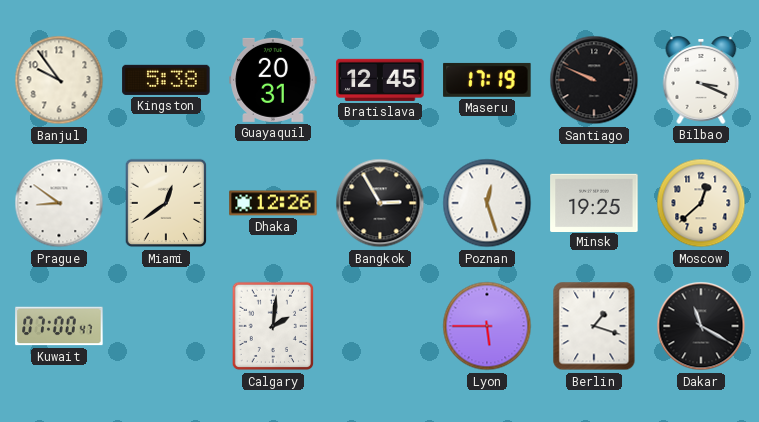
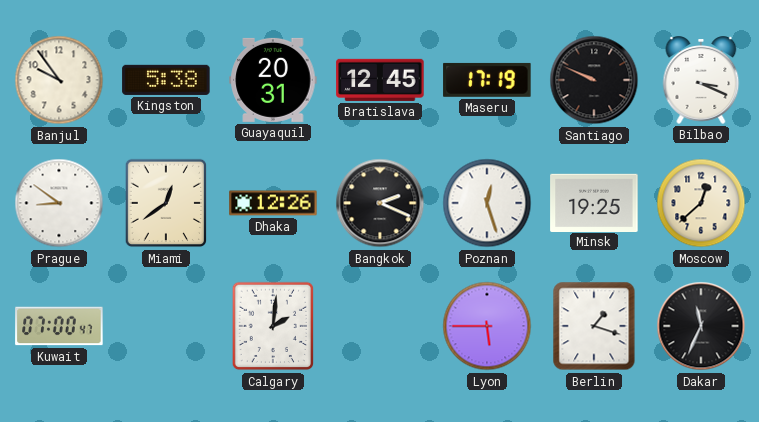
Bangkok: 2:55 -> 2:19 (380, 203)
Dakar: 11:20 -> 11:34 (701, 326)
